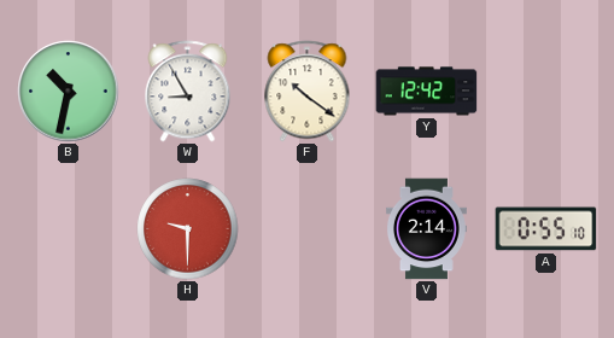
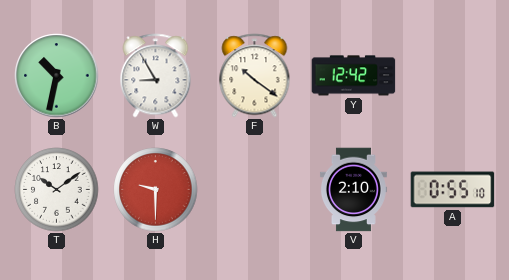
T: none -> 10:09 (57, 190)
V: 2:14 -> 2:10 (353, 190)
